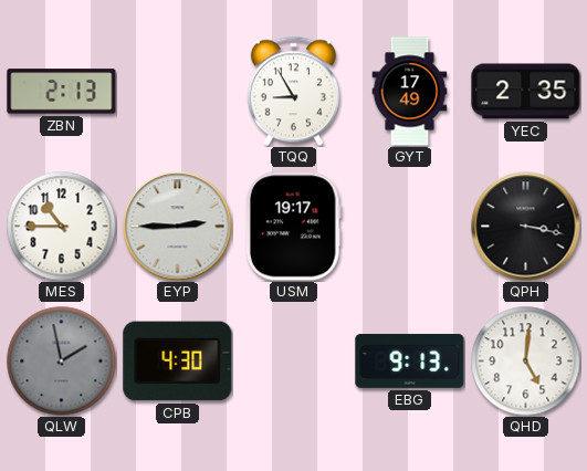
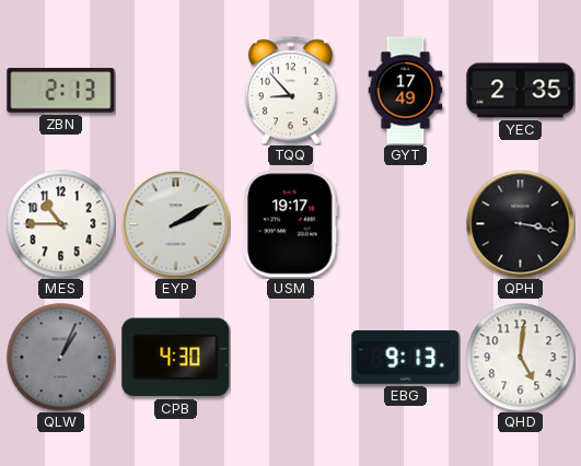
TQQ: 8:55 -> 8:53 (290, 90)
EYP: 2:45 -> 2:10 (176, 224)
QLW: 1:58 -> 1:04 (61, 358)
